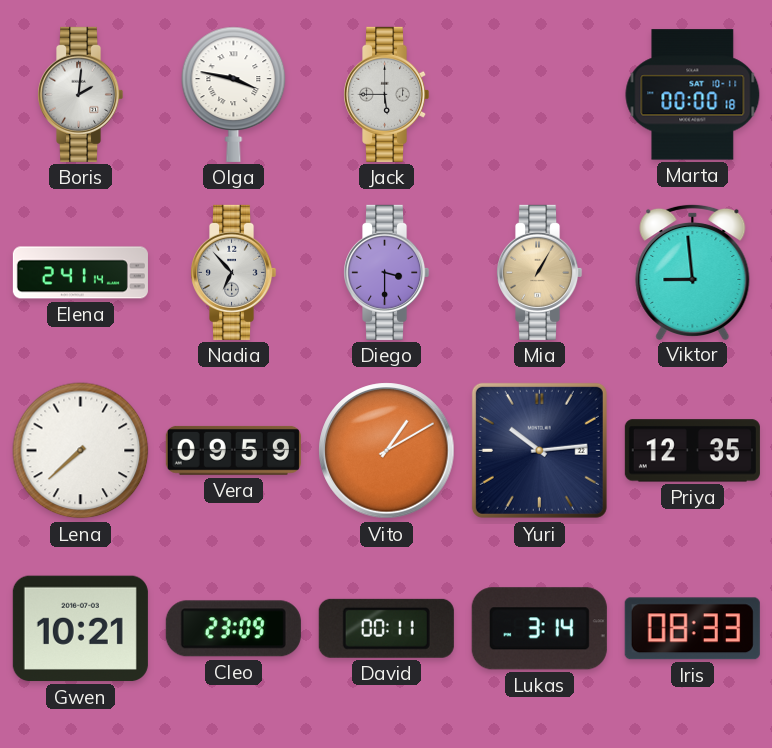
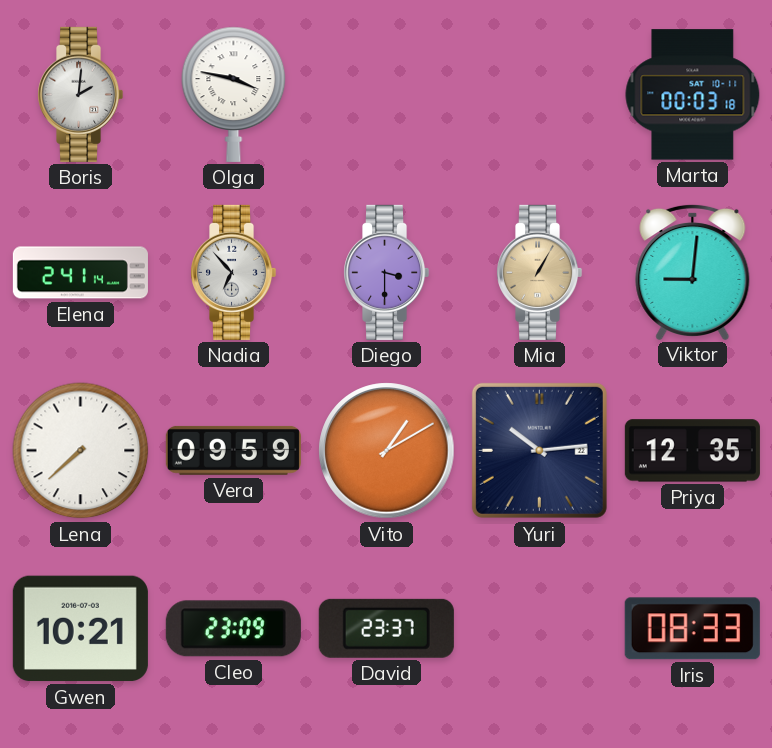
Jack: 5:45 -> none (387, 94)
Marta: 00:00 -> 00:03 (693, 95)
Viktor: 8:59 -> 9:01 (693, 271)
David: 00:11 -> 23:37 (386, 628)
Lukas: 3:14 -> none (539, 629)
